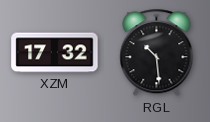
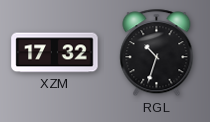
RGL: 10:29 -> 10:33 (157, 53)
